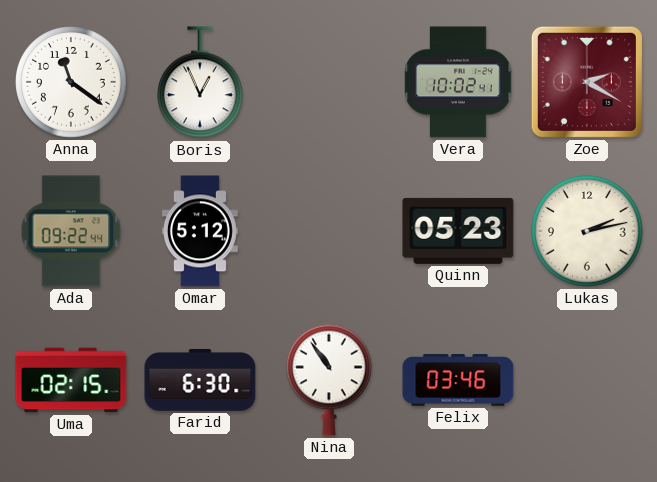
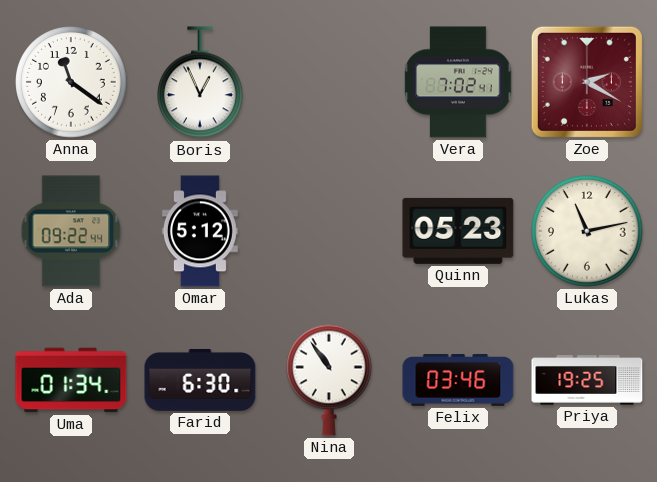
Vera: 10:02 -> 7:02 (458, 82)
Lukas: 2:13 -> 11:13 (587, 231)
Uma: 02:15 -> 01:34 (71, 380)
Priya: none -> 19:25 (587, 381)
